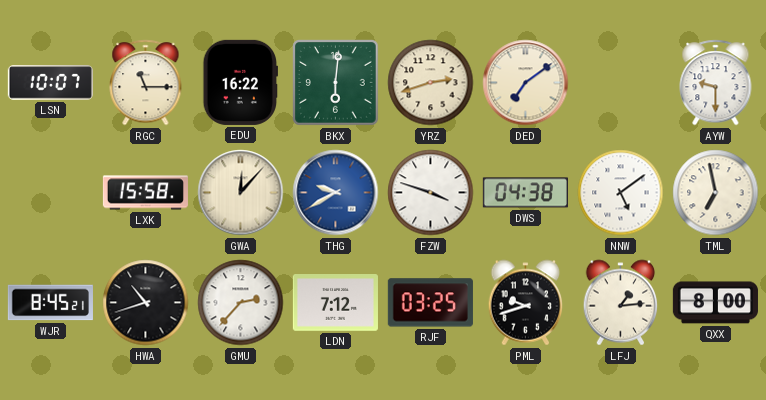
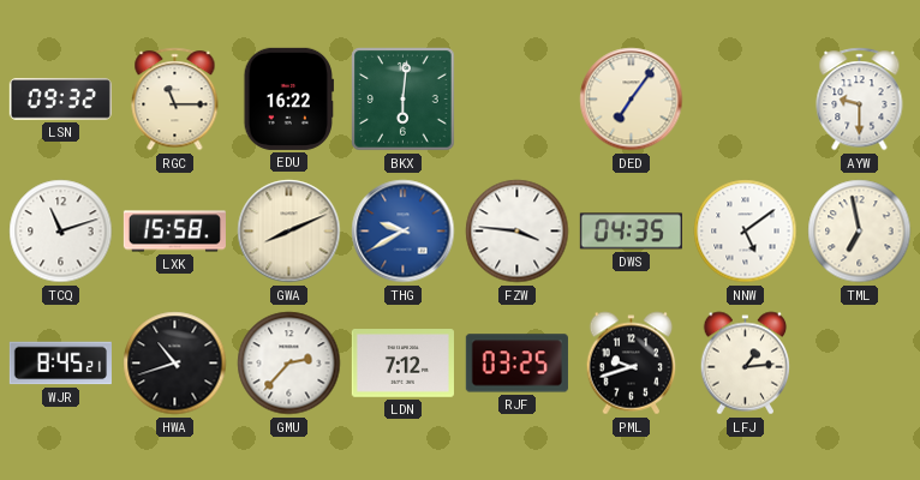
LSN: 10:07 -> 09:32 (60, 100)
YRZ: 2:42 -> none (431, 83)
DED: 7:09 -> 7:06 (632, 100)
TCQ: none -> 11:12 (61, 232)
GWA: 12:07 -> 8:11 (289, 232)
FZW: 3:48 -> 3:46 (518, 232)
DWS: 04:38 -> 04:35 (631, 232)
QXX: 8:00 -> none (715, 303)
